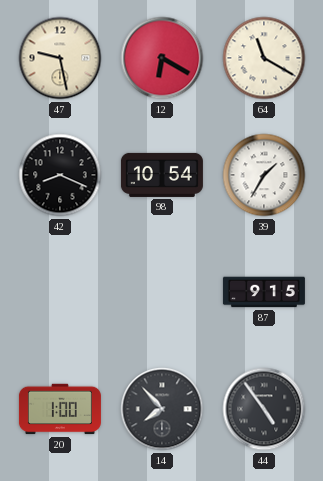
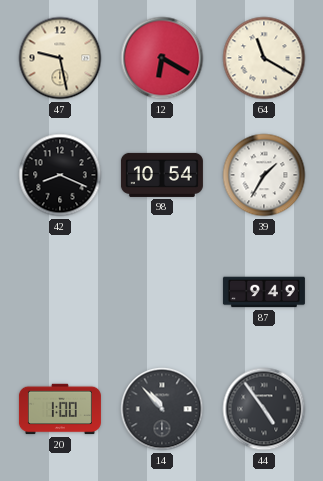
87: 9:15 -> 9:49 (264, 292)
14: 7:53 -> 10:53 (162, 409)
